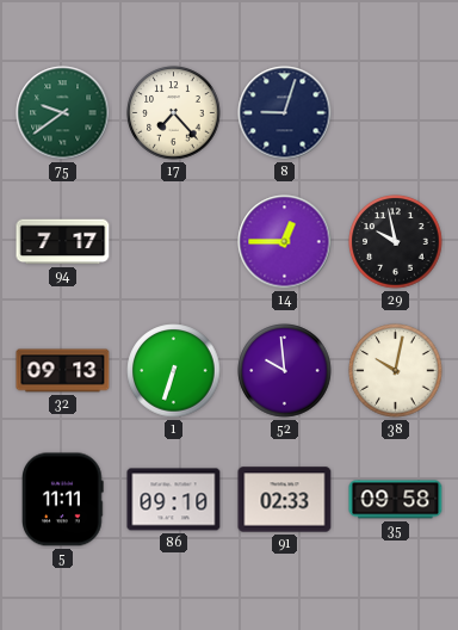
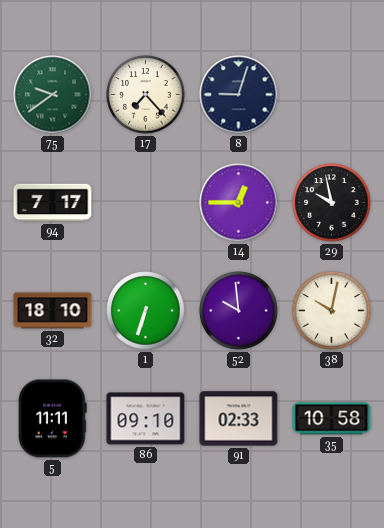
32: 09:13 -> 18:10 (53, 311)
35: 09:58 -> 10:58 (332, 419)
